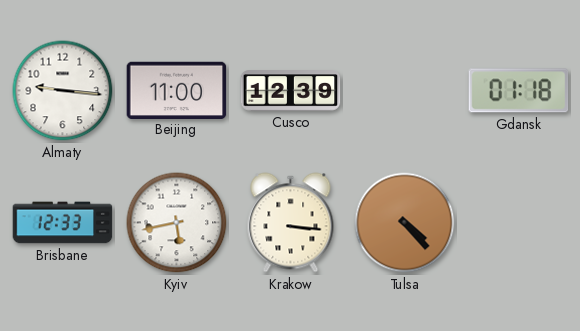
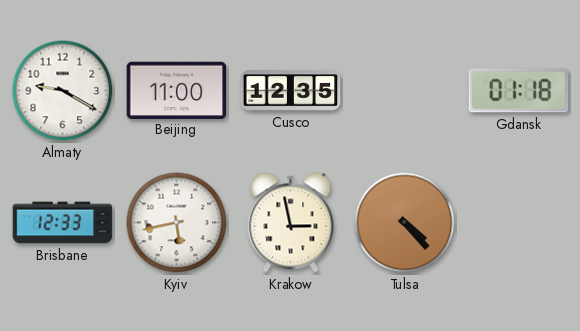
Almaty: 9:16 -> 9:20 (63, 91)
Cusco: 12:39 -> 12:35 (291, 91)
Krakow: 3:16 -> 2:58 (291, 223)
